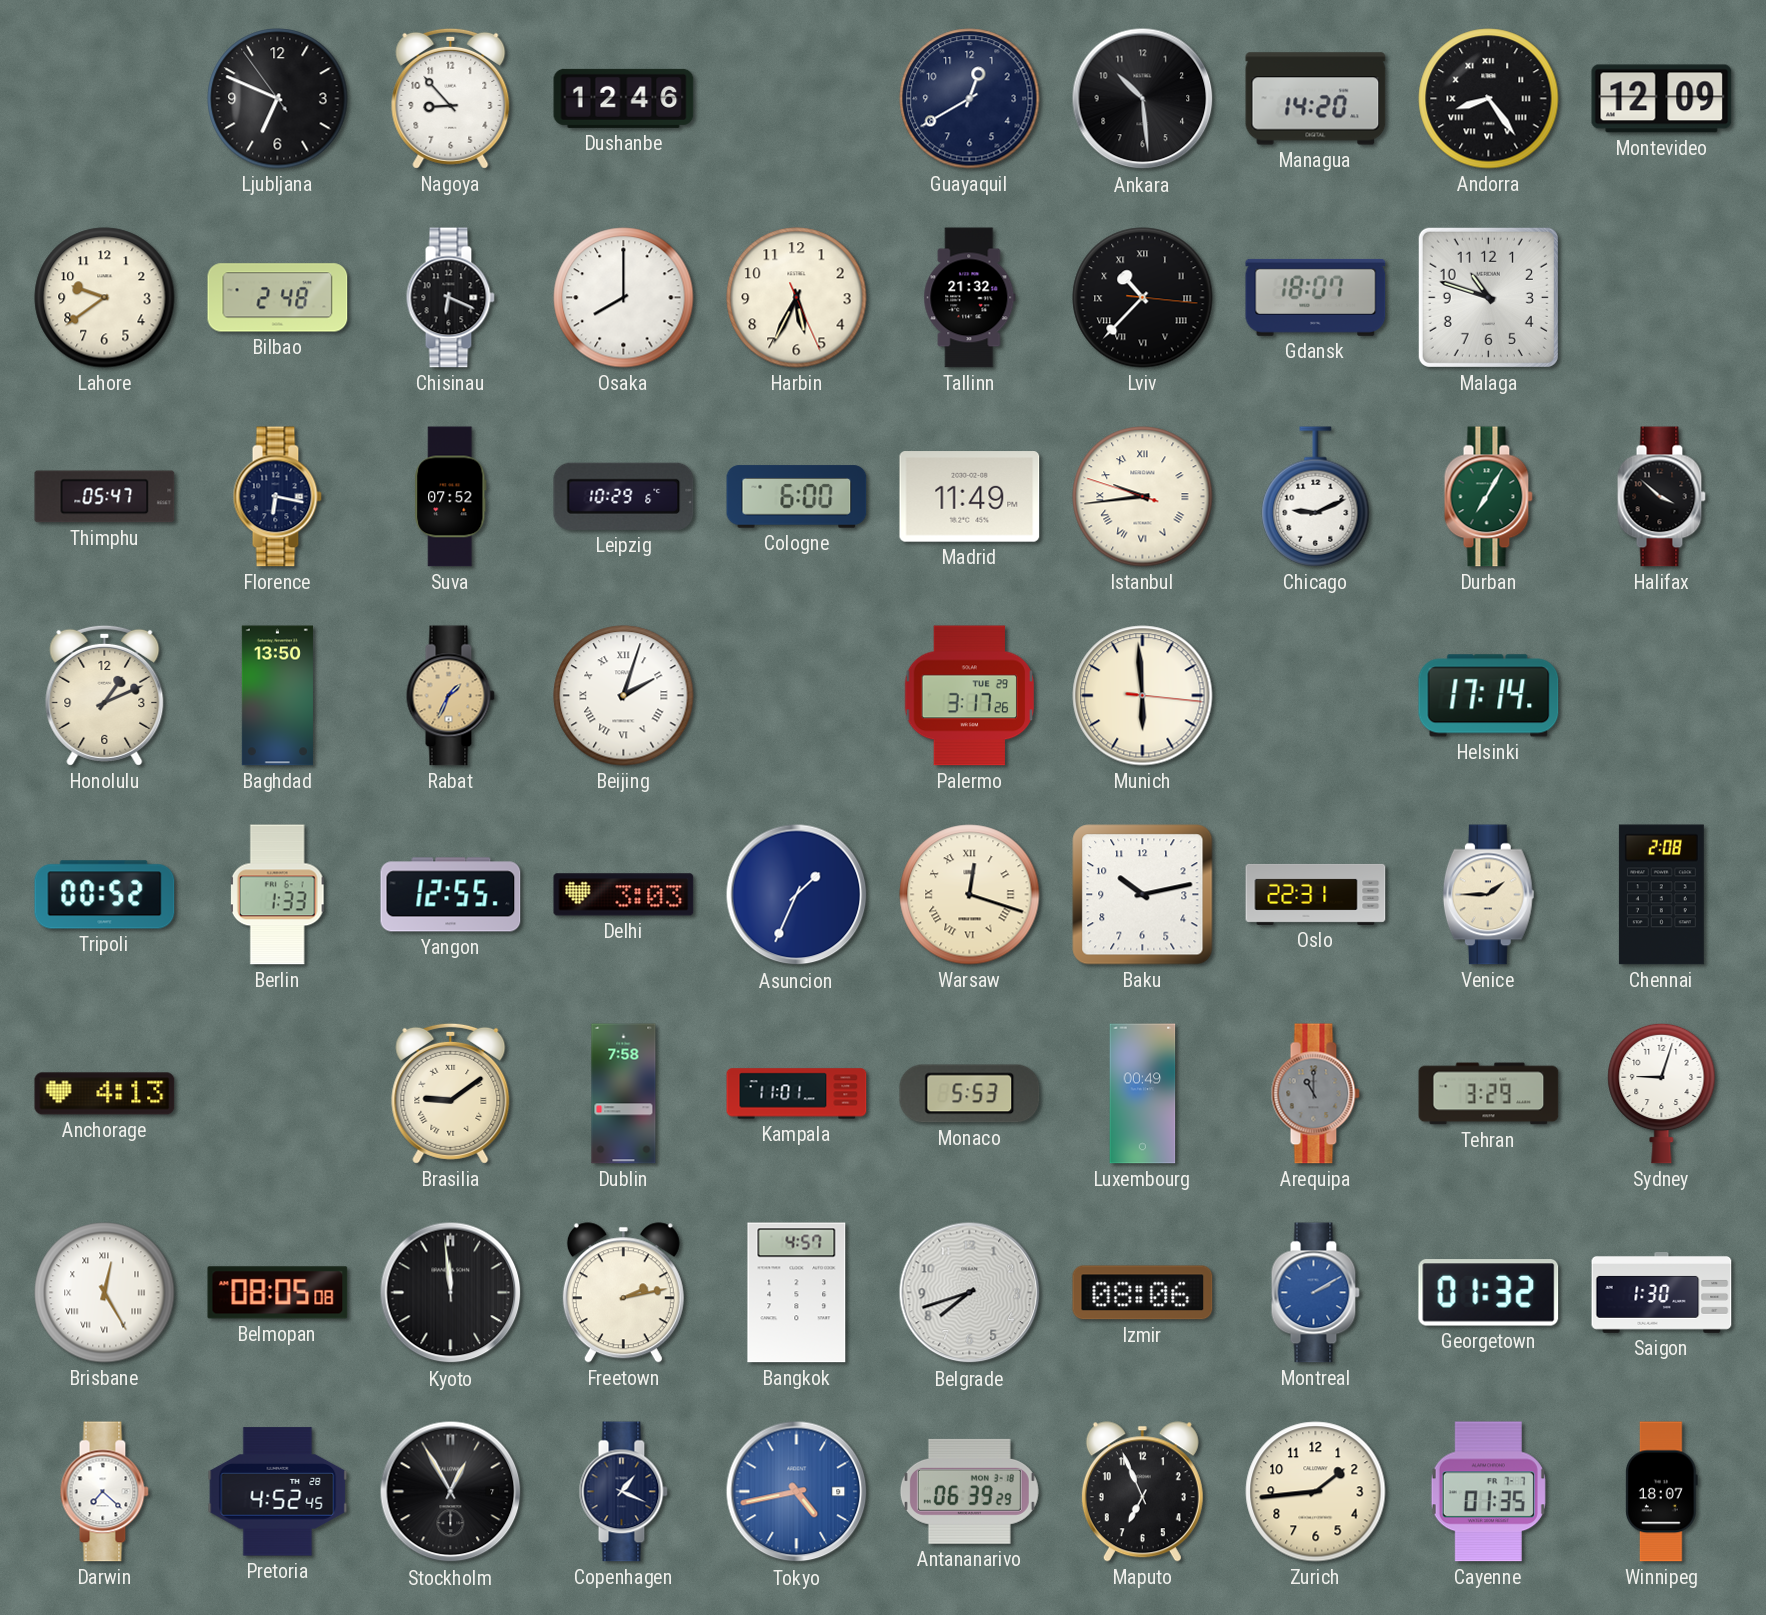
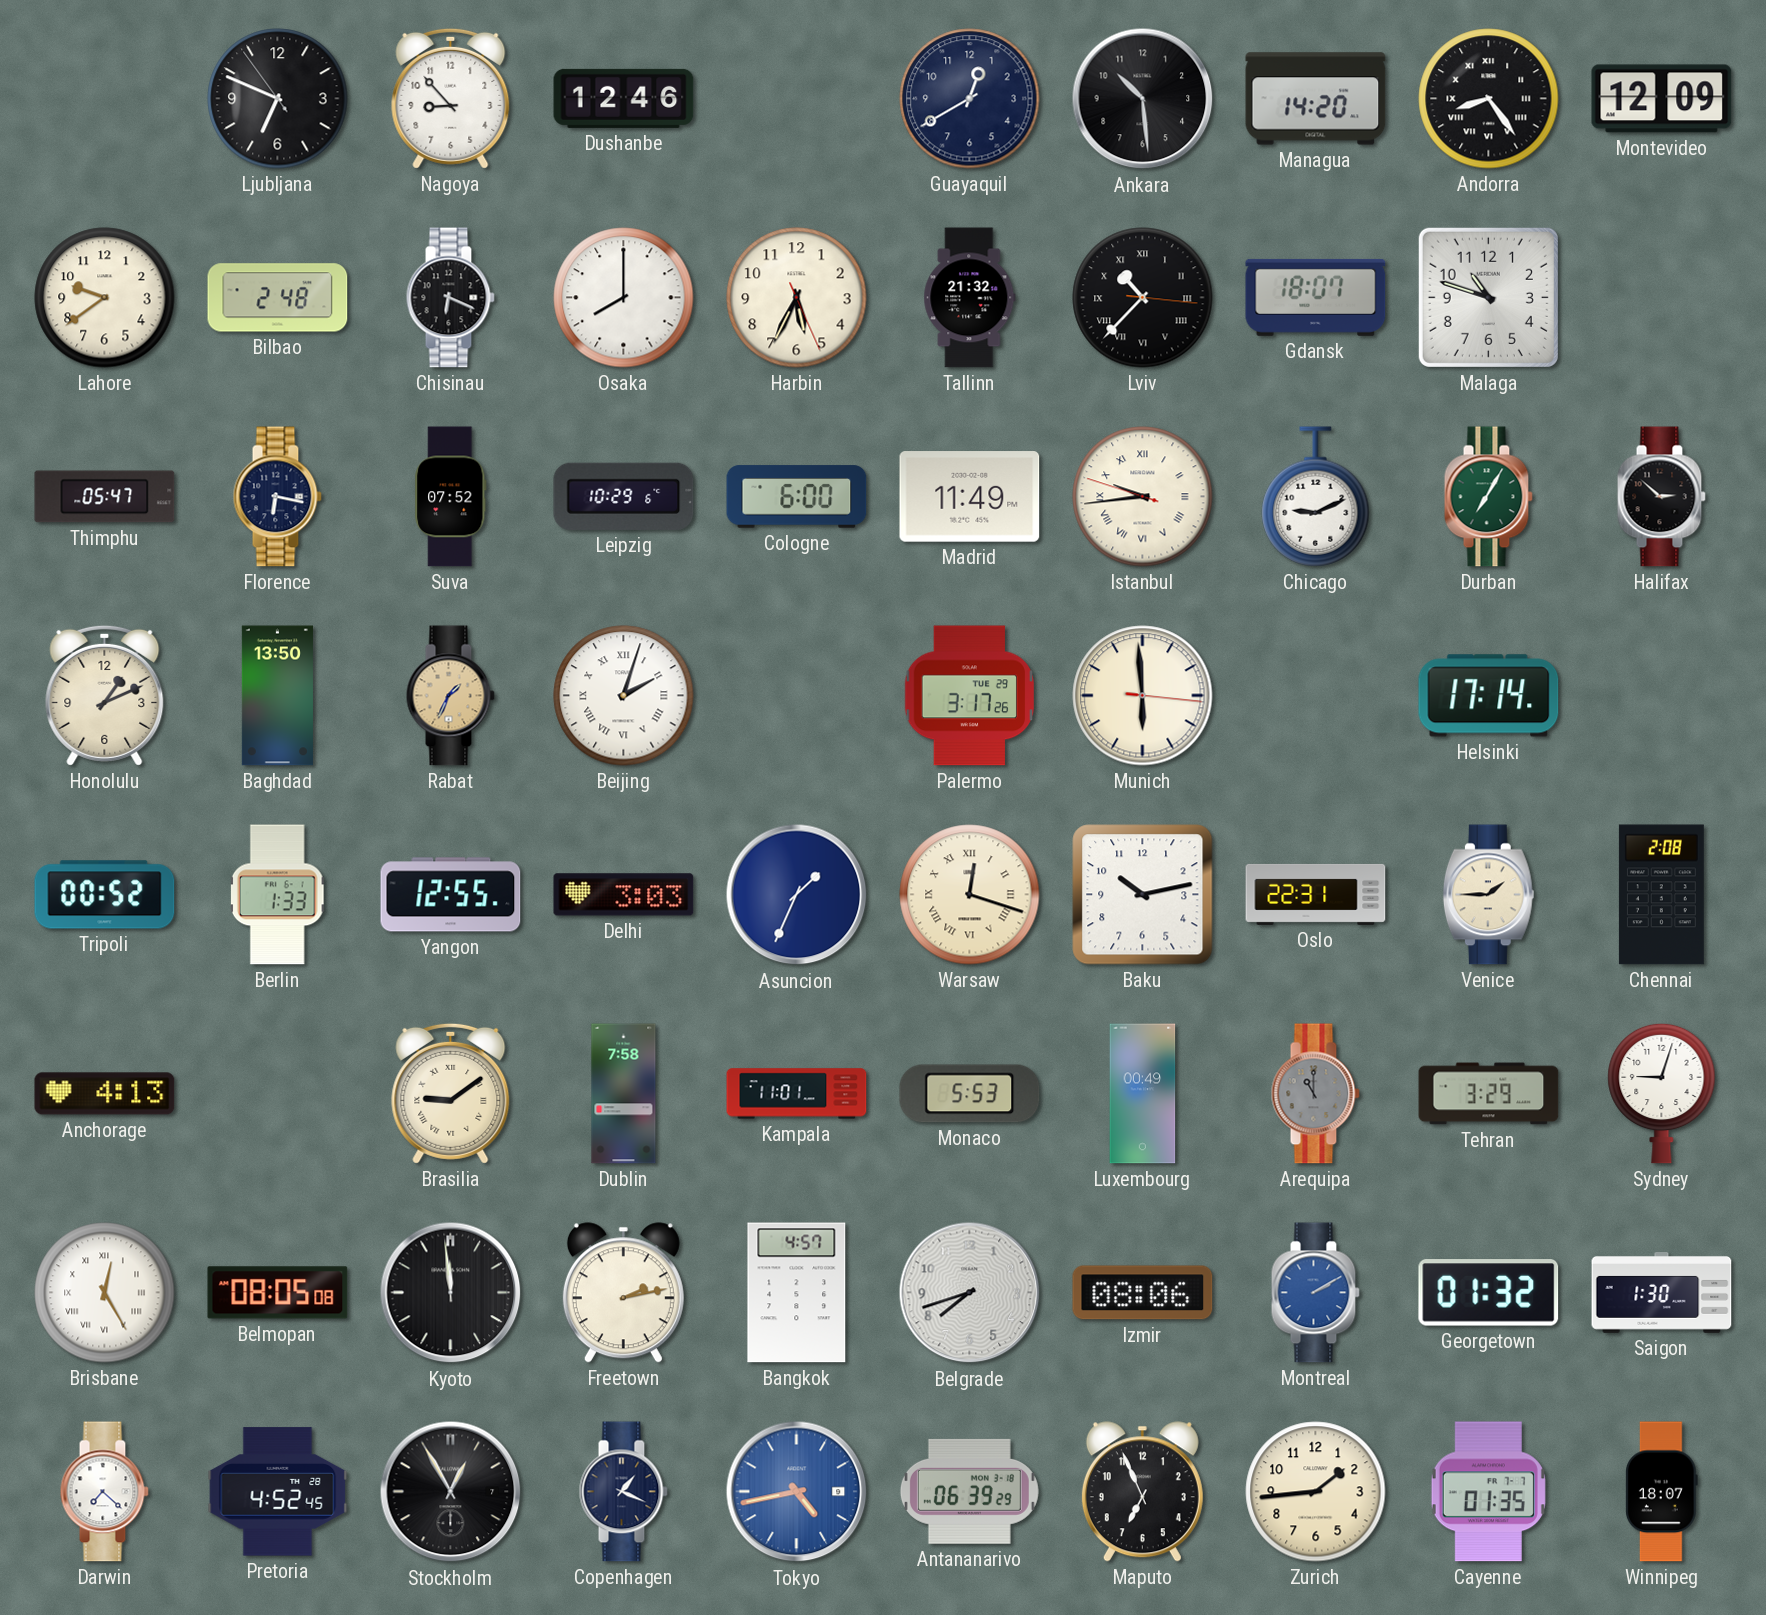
Halifax: 3:52 -> 2:52 (1661, 497)
